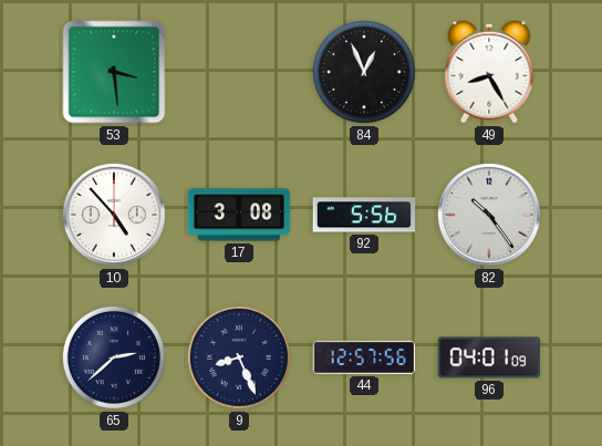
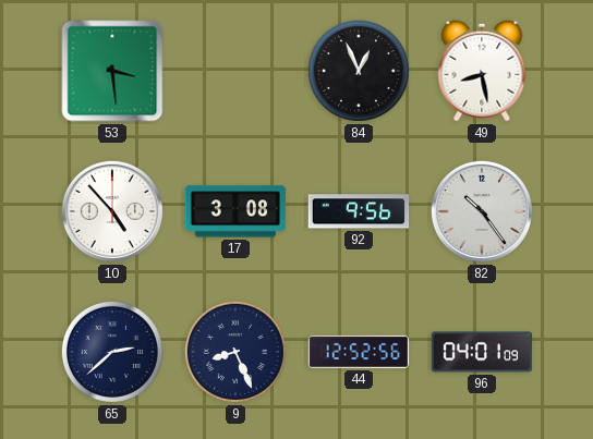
49: 8:25 -> 8:28 (482, 71)
92: 5:56 -> 9:56 (359, 211)
44: 12:57 -> 12:52 (359, 352)
